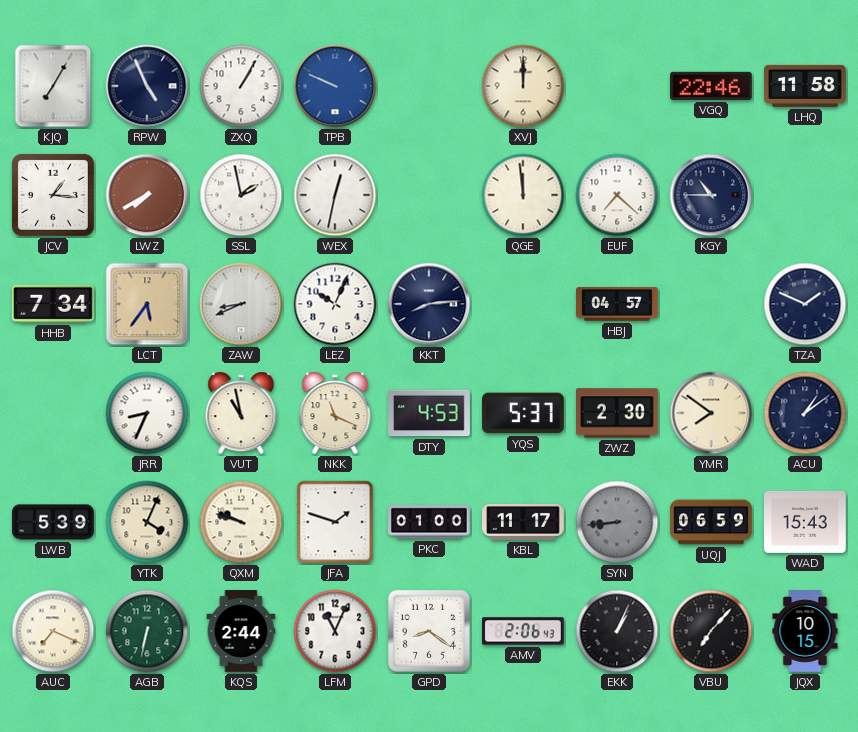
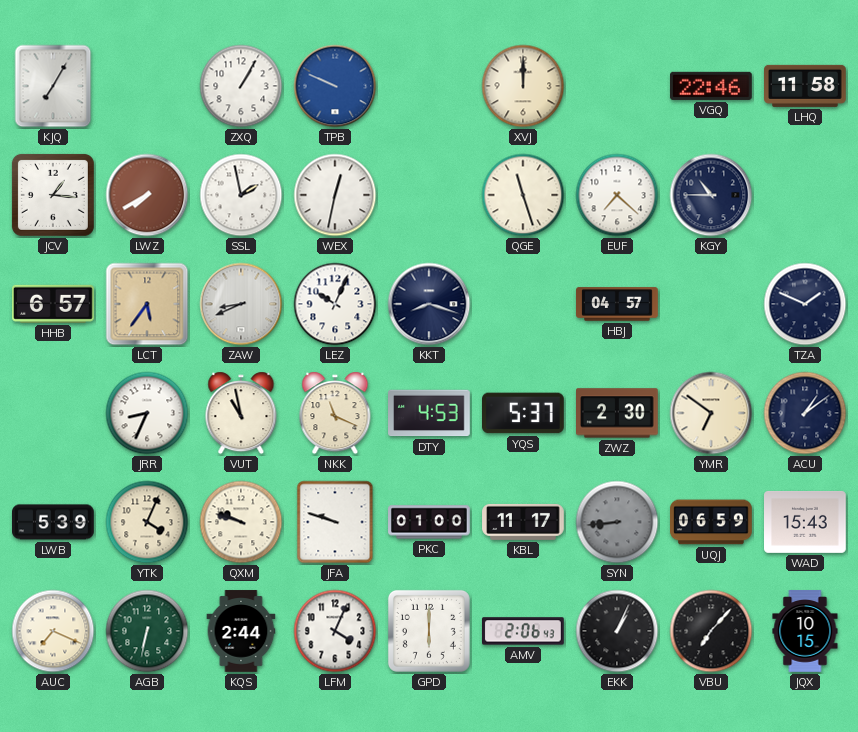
RPW: 4:56 -> none (147, 86)
QGE: 11:59 -> 11:27 (523, 195)
HHB: 7:34 -> 6:57 (54, 304)
KKT: 8:14 -> 8:18 (429, 304)
YMR: 7:51 -> 6:51 (711, 413)
JFA: 1:48 -> 9:48 (335, 522)
LFM: 11:04 -> 4:04 (335, 631)
GPD: 8:21 -> 6:00 (429, 631)
